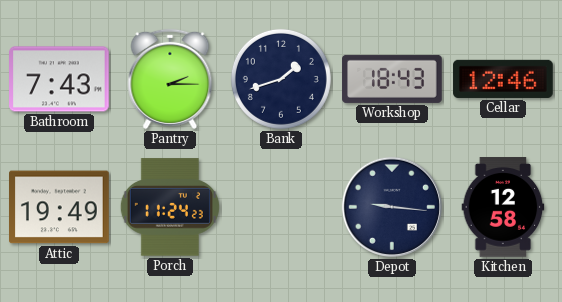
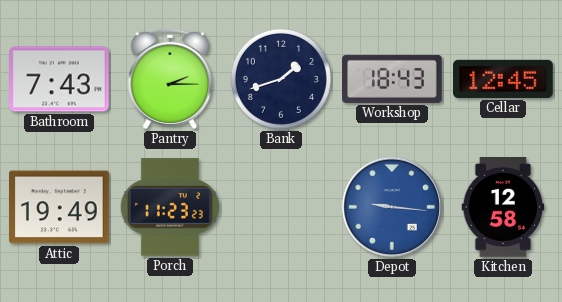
Cellar: 12:46 -> 12:45 (503, 79)
Porch: 11:24 -> 11:23 (170, 207)
Depot dial: navy -> blue (392, 207)
